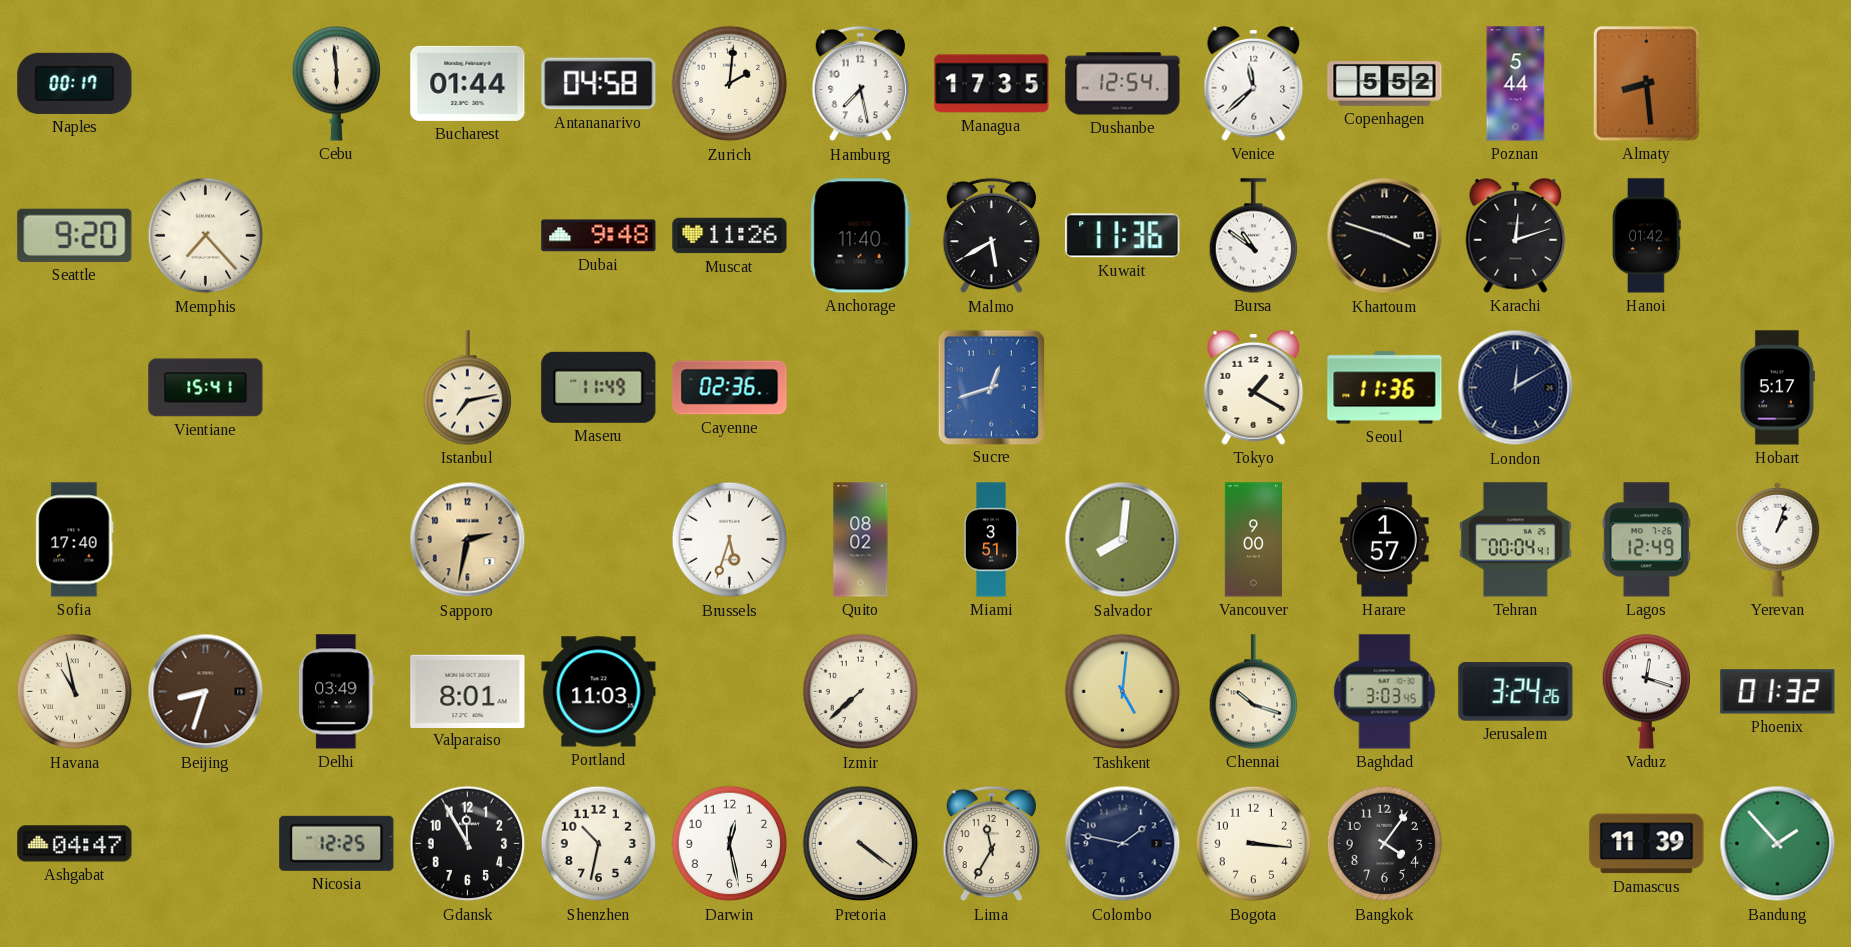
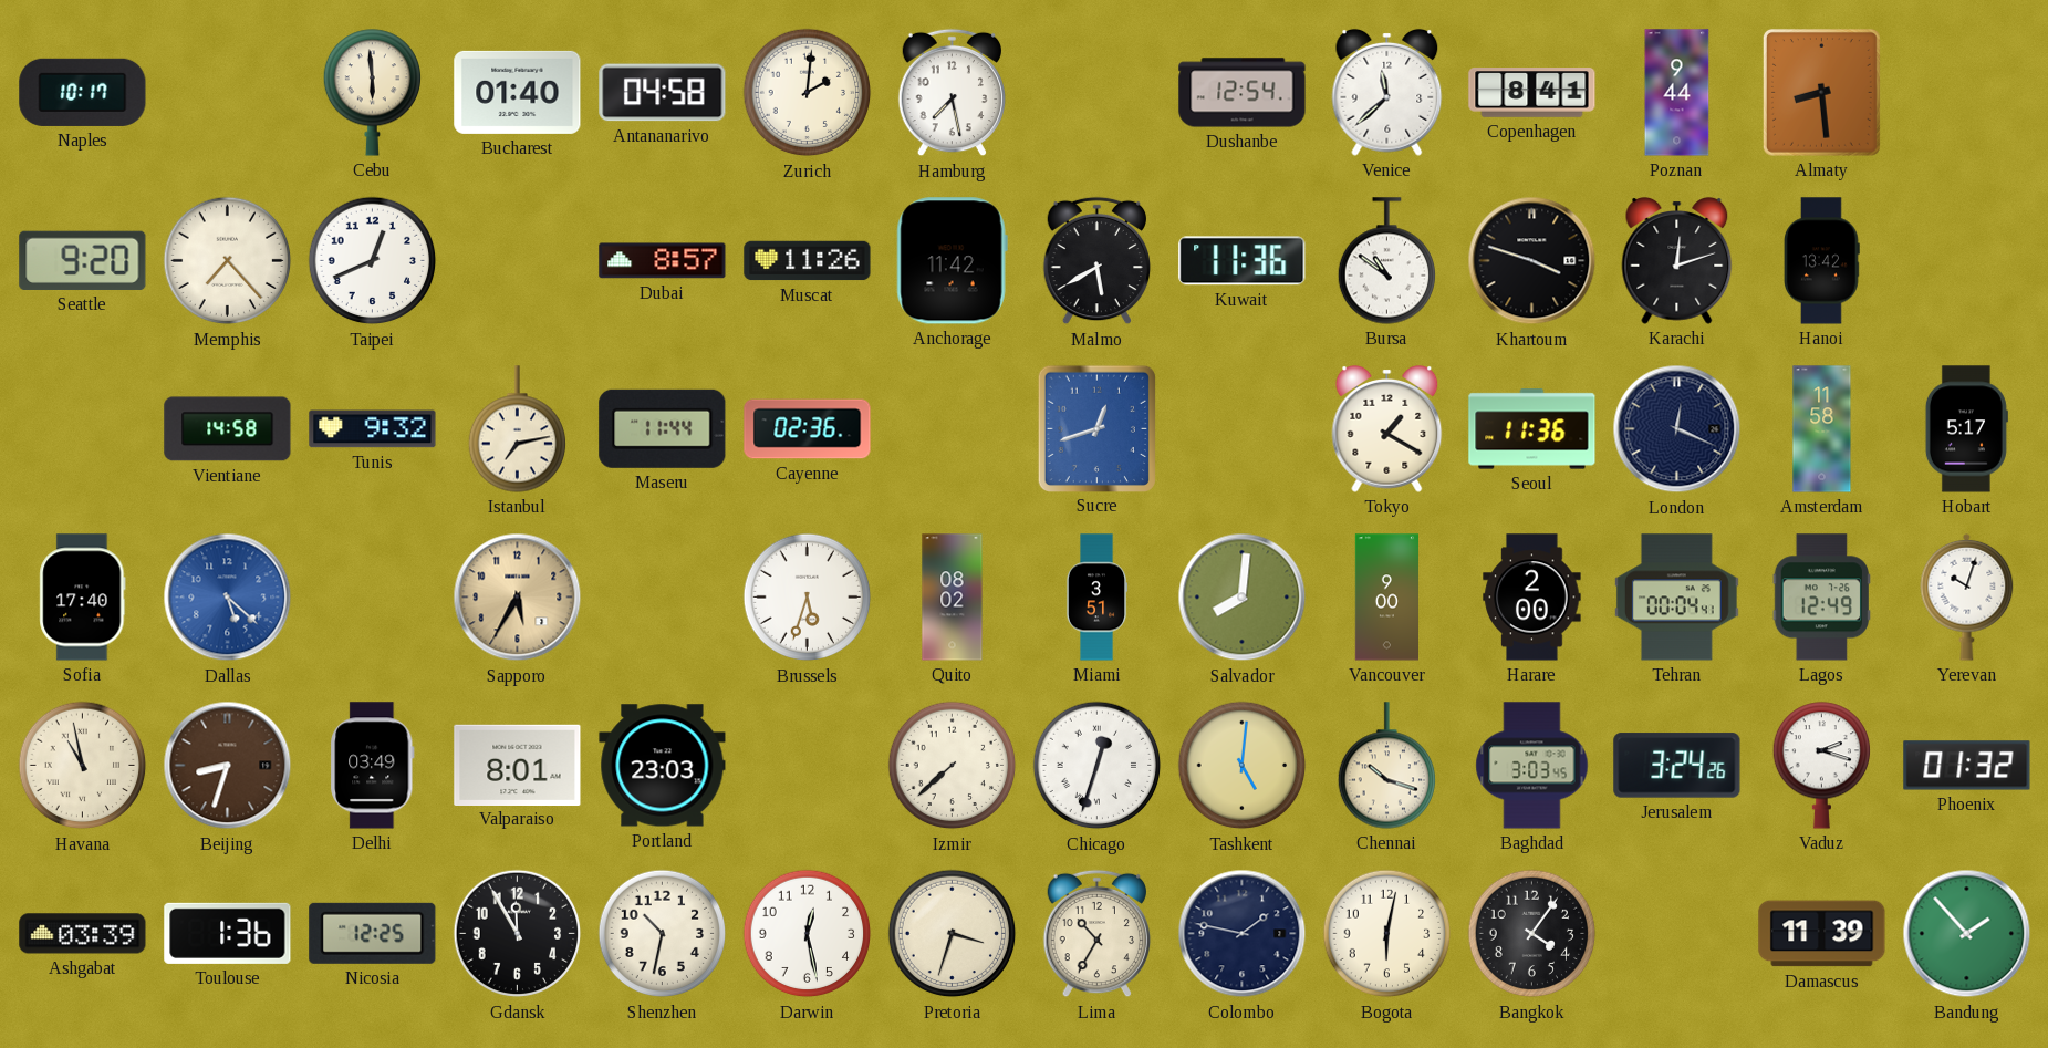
Naples: 00:17 -> 10:17 (83, 92)
Bucharest: 01:44 -> 01:40 (518, 92)
Managua: 17:35 -> none (992, 84)
Copenhagen: 5:52 -> 8:41 (1532, 93)
Poznan: 5:44 -> 9:44 (1677, 93)
Taipei: none -> 12:41 (373, 261)
Dubai: 9:48 -> 8:57 (663, 261)
Anchorage: 11:40 -> 11:42 (952, 261)
Hanoi: 01:42 -> 13:42 (1822, 261)
Vientiane: 15:41 -> 14:58 (228, 429)
Tunis: none -> 9:32 (373, 429)
Maseru: 11:49 -> 11:44 (663, 428)
London: 12:10 -> 12:19 (1677, 429)
Amsterdam: none -> 11:58 (1822, 429)
Dallas: none -> 5:22 (228, 598)
Sapporo: 2:32 -> 5:35 (518, 598)
Harare: 1:57 -> 2:00 (1532, 598)
Yerevan: 1:03 -> 10:03 (1967, 596)
Portland: 11:03 -> 23:03 (663, 766)
Chicago: none -> 12:33 (1098, 766)
Vaduz: 12:18 -> 2:18 (1821, 766)
Ashgabat: 04:47 -> 03:39 (83, 934)
Toulouse: none -> 1:36 (228, 933)
Pretoria: 4:21 -> 3:33 (953, 934)
Lima: 11:35 -> 10:35 (1098, 934)
Bogota: 3:16 -> 6:02 (1387, 934)
